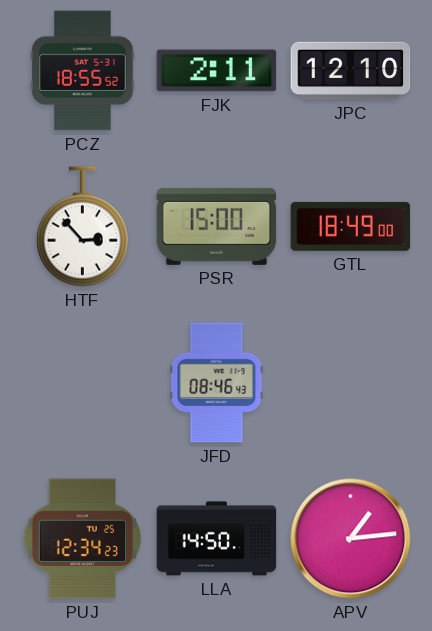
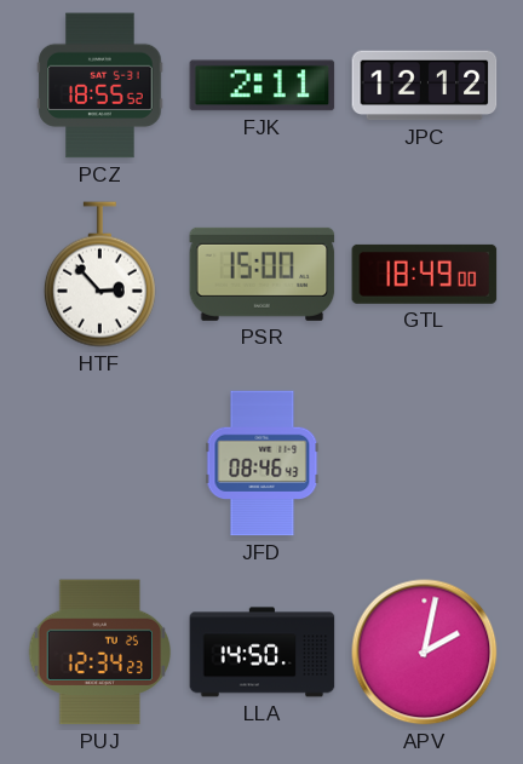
JPC: 12:10 -> 12:12 (425, 86)
APV: 1:14 -> 2:02 (425, 653)
